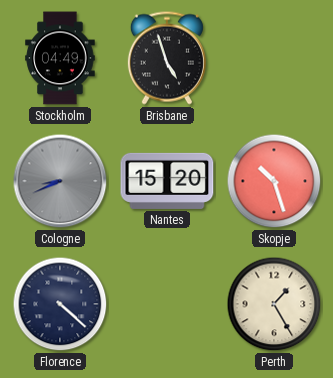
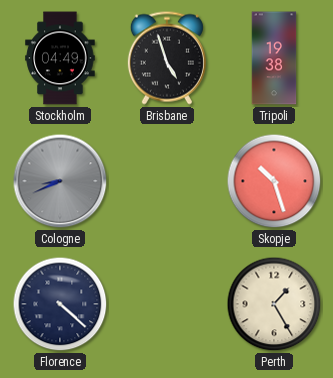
Tripoli: none -> 19:38 (274, 58)
Nantes: 15:20 -> none (167, 181)
